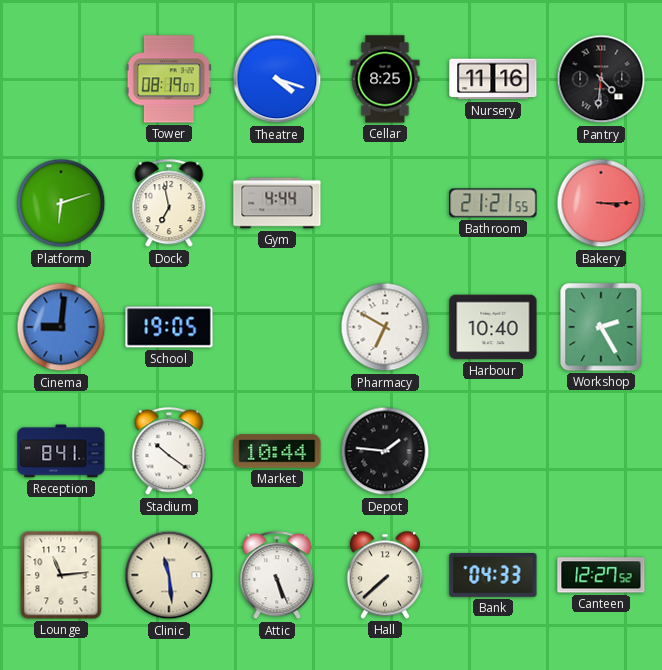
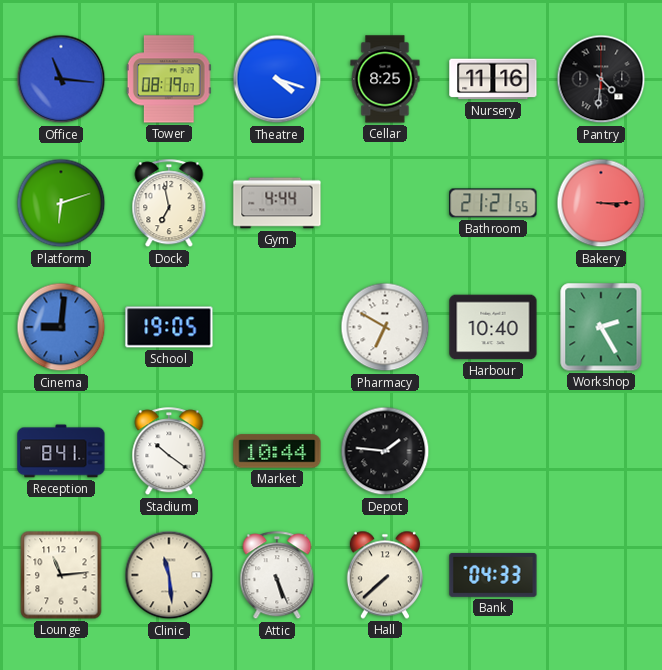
Office: none -> 11:16 (61, 79)
Canteen: 12:27 -> none (601, 575)
